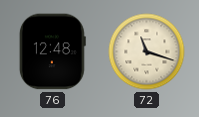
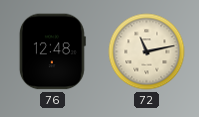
72: 11:18 -> 11:13 (147, 52)
